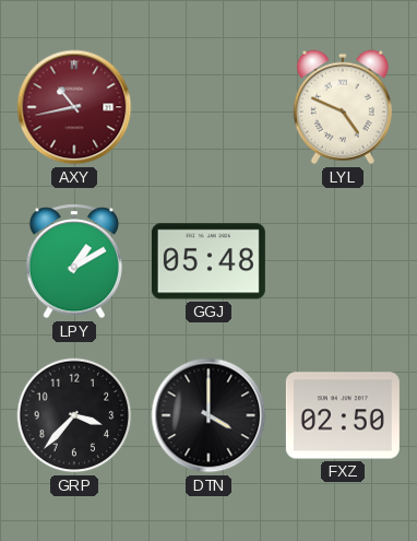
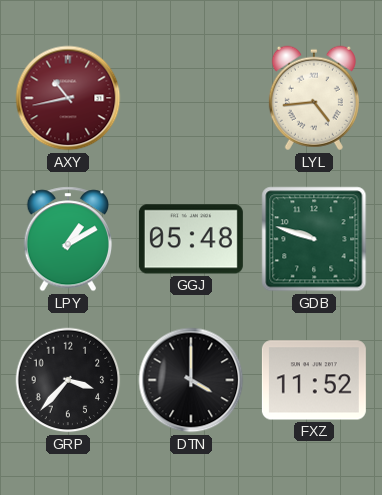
LYL: 4:49 -> 4:44 (314, 98)
GDB: none -> 9:48 (314, 239)
FXZ: 02:50 -> 11:52 (314, 380)
